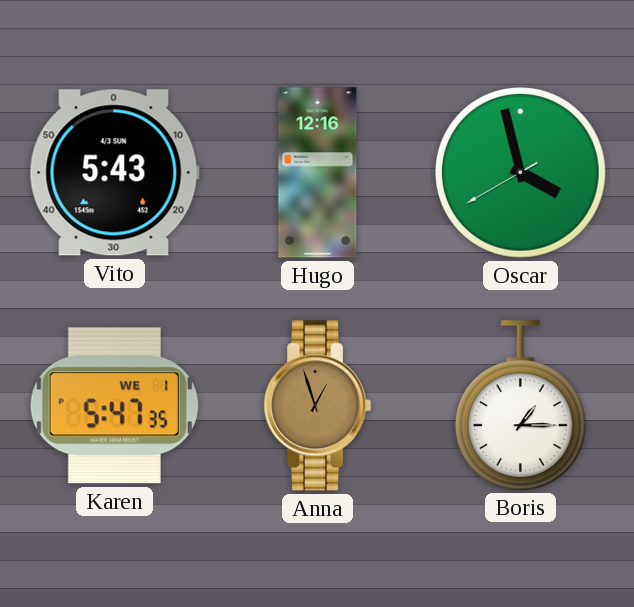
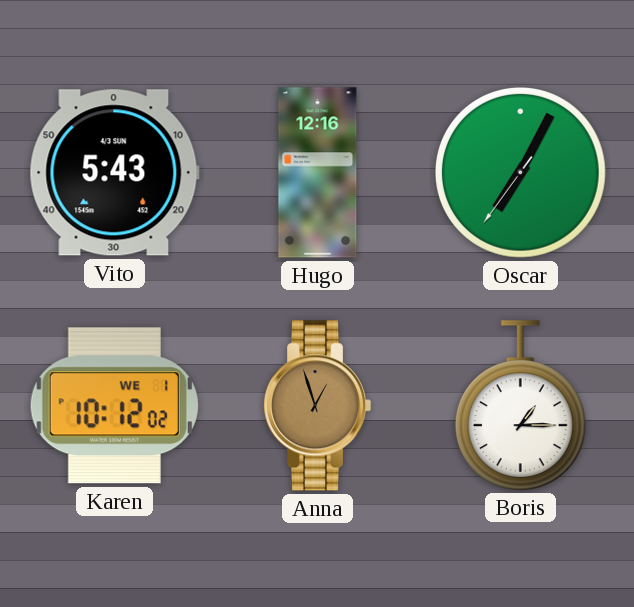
Oscar: 3:57 -> 7:04 (520, 172)
Karen: 5:47 -> 10:12 (114, 406)
